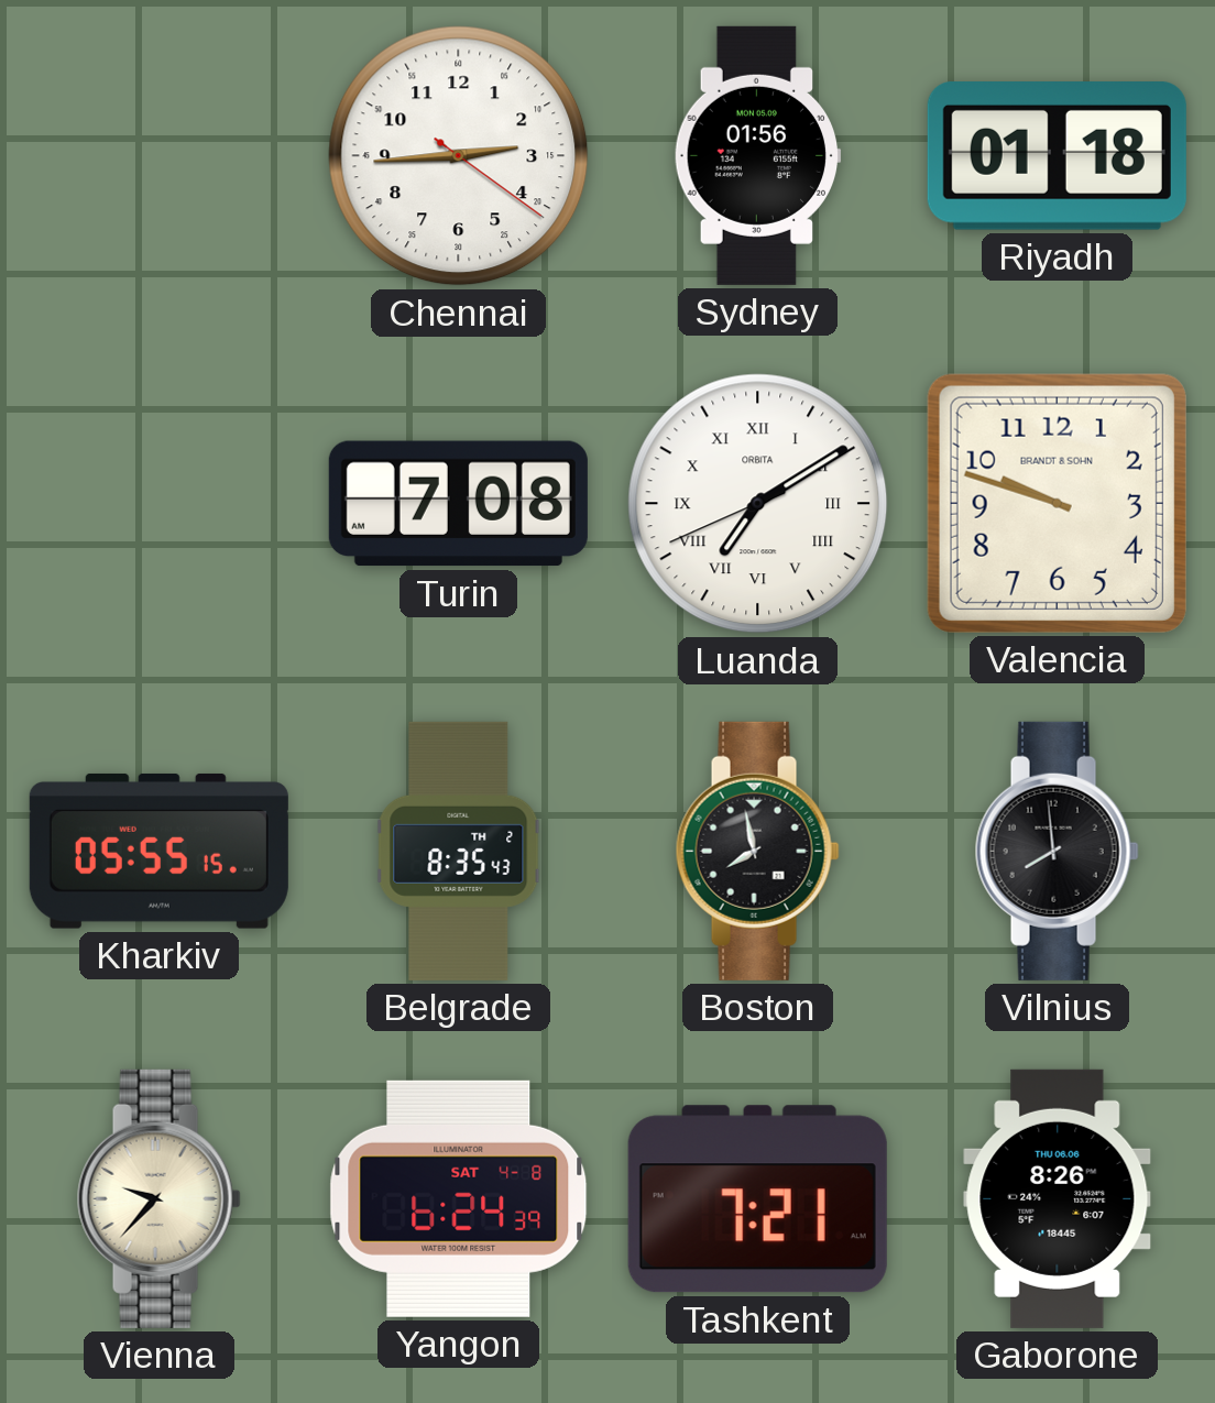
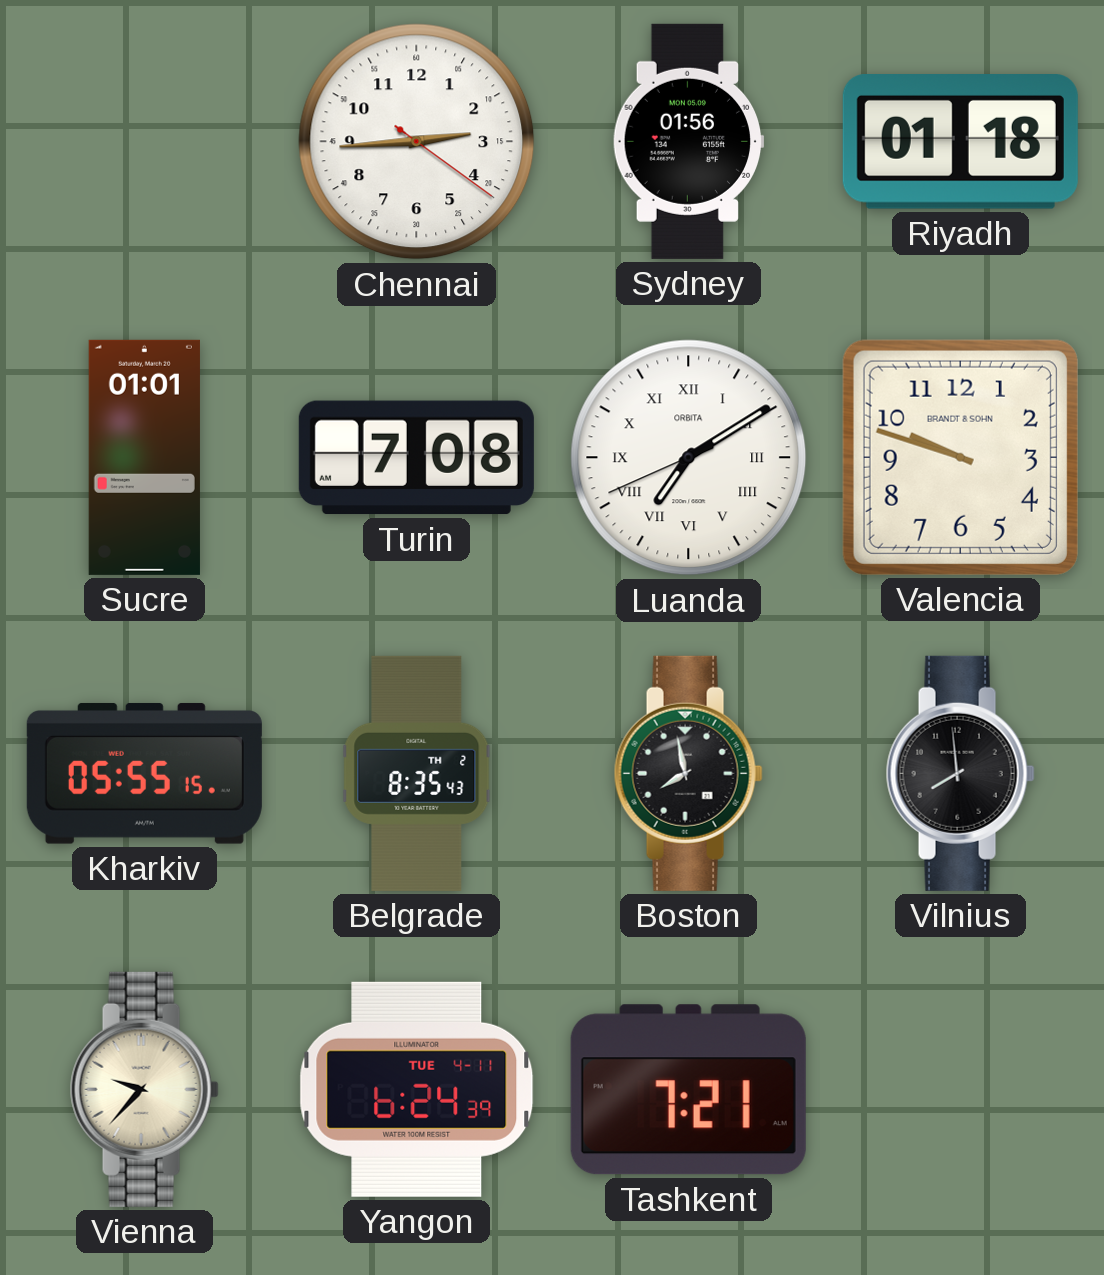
Sucre: none -> 01:01 (144, 457)
Yangon date: SAT 4-8 -> TUE 4-11 (417, 1089)
Gaborone: 8:26 -> none (1058, 1198)
